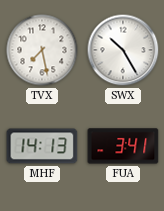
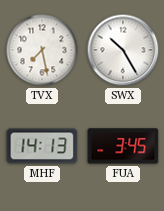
FUA: 3:41 -> 3:45 (123, 146)
